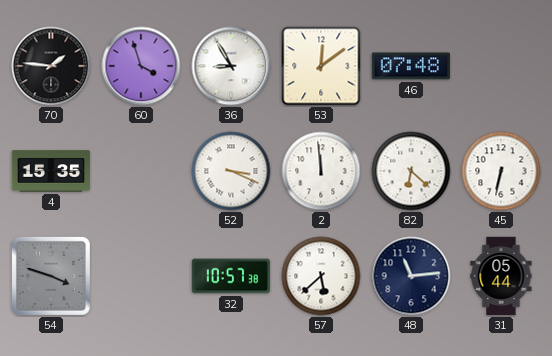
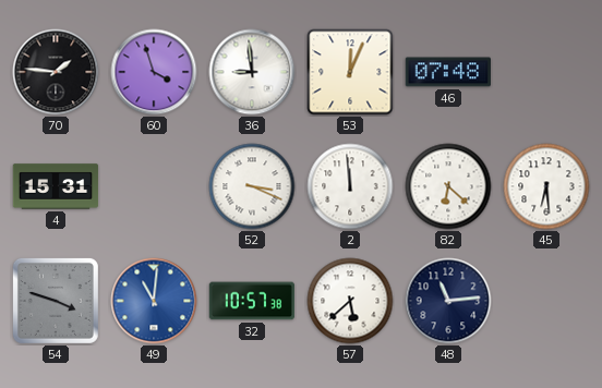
36: 8:55 -> 8:59 (252, 72)
53: 12:09 -> 12:04 (350, 72)
4: 15:35 -> 15:31 (56, 186)
45: 6:32 -> 6:29 (546, 186)
49: none -> 11:01 (154, 301)
31: 05:44 -> none (501, 276)
